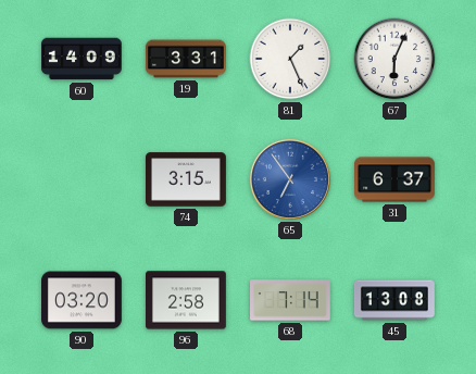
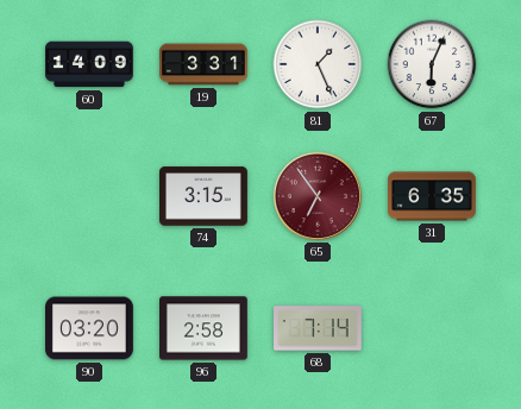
65 dial: blue -> burgundy (318, 196)
31: 6:37 -> 6:35 (433, 196)
45: 13:08 -> none (394, 300)
